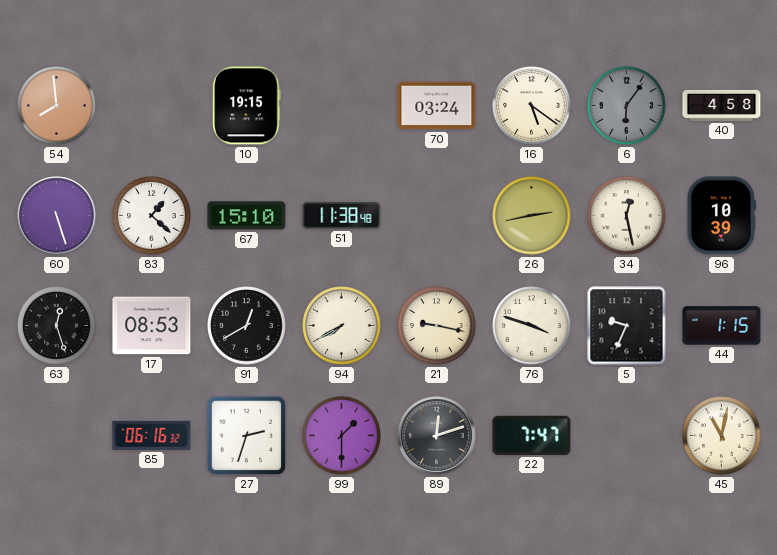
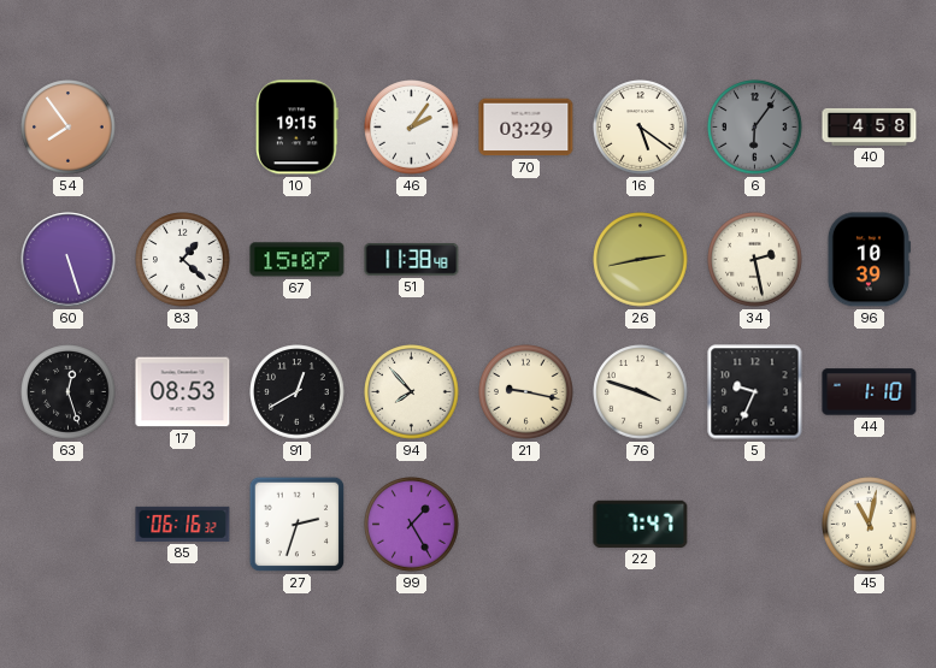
54: 7:59 -> 7:54 (69, 128)
46: none -> 2:06 (412, 128)
70: 03:24 -> 03:29 (526, 128)
67: 15:10 -> 15:07 (298, 260)
34: 12:28 -> 2:28 (755, 260)
94: 7:40 -> 7:53 (412, 392)
44: 1:15 -> 1:10 (870, 392)
99: 1:30 -> 1:25 (412, 525)
89: 12:12 -> none (437, 436)
